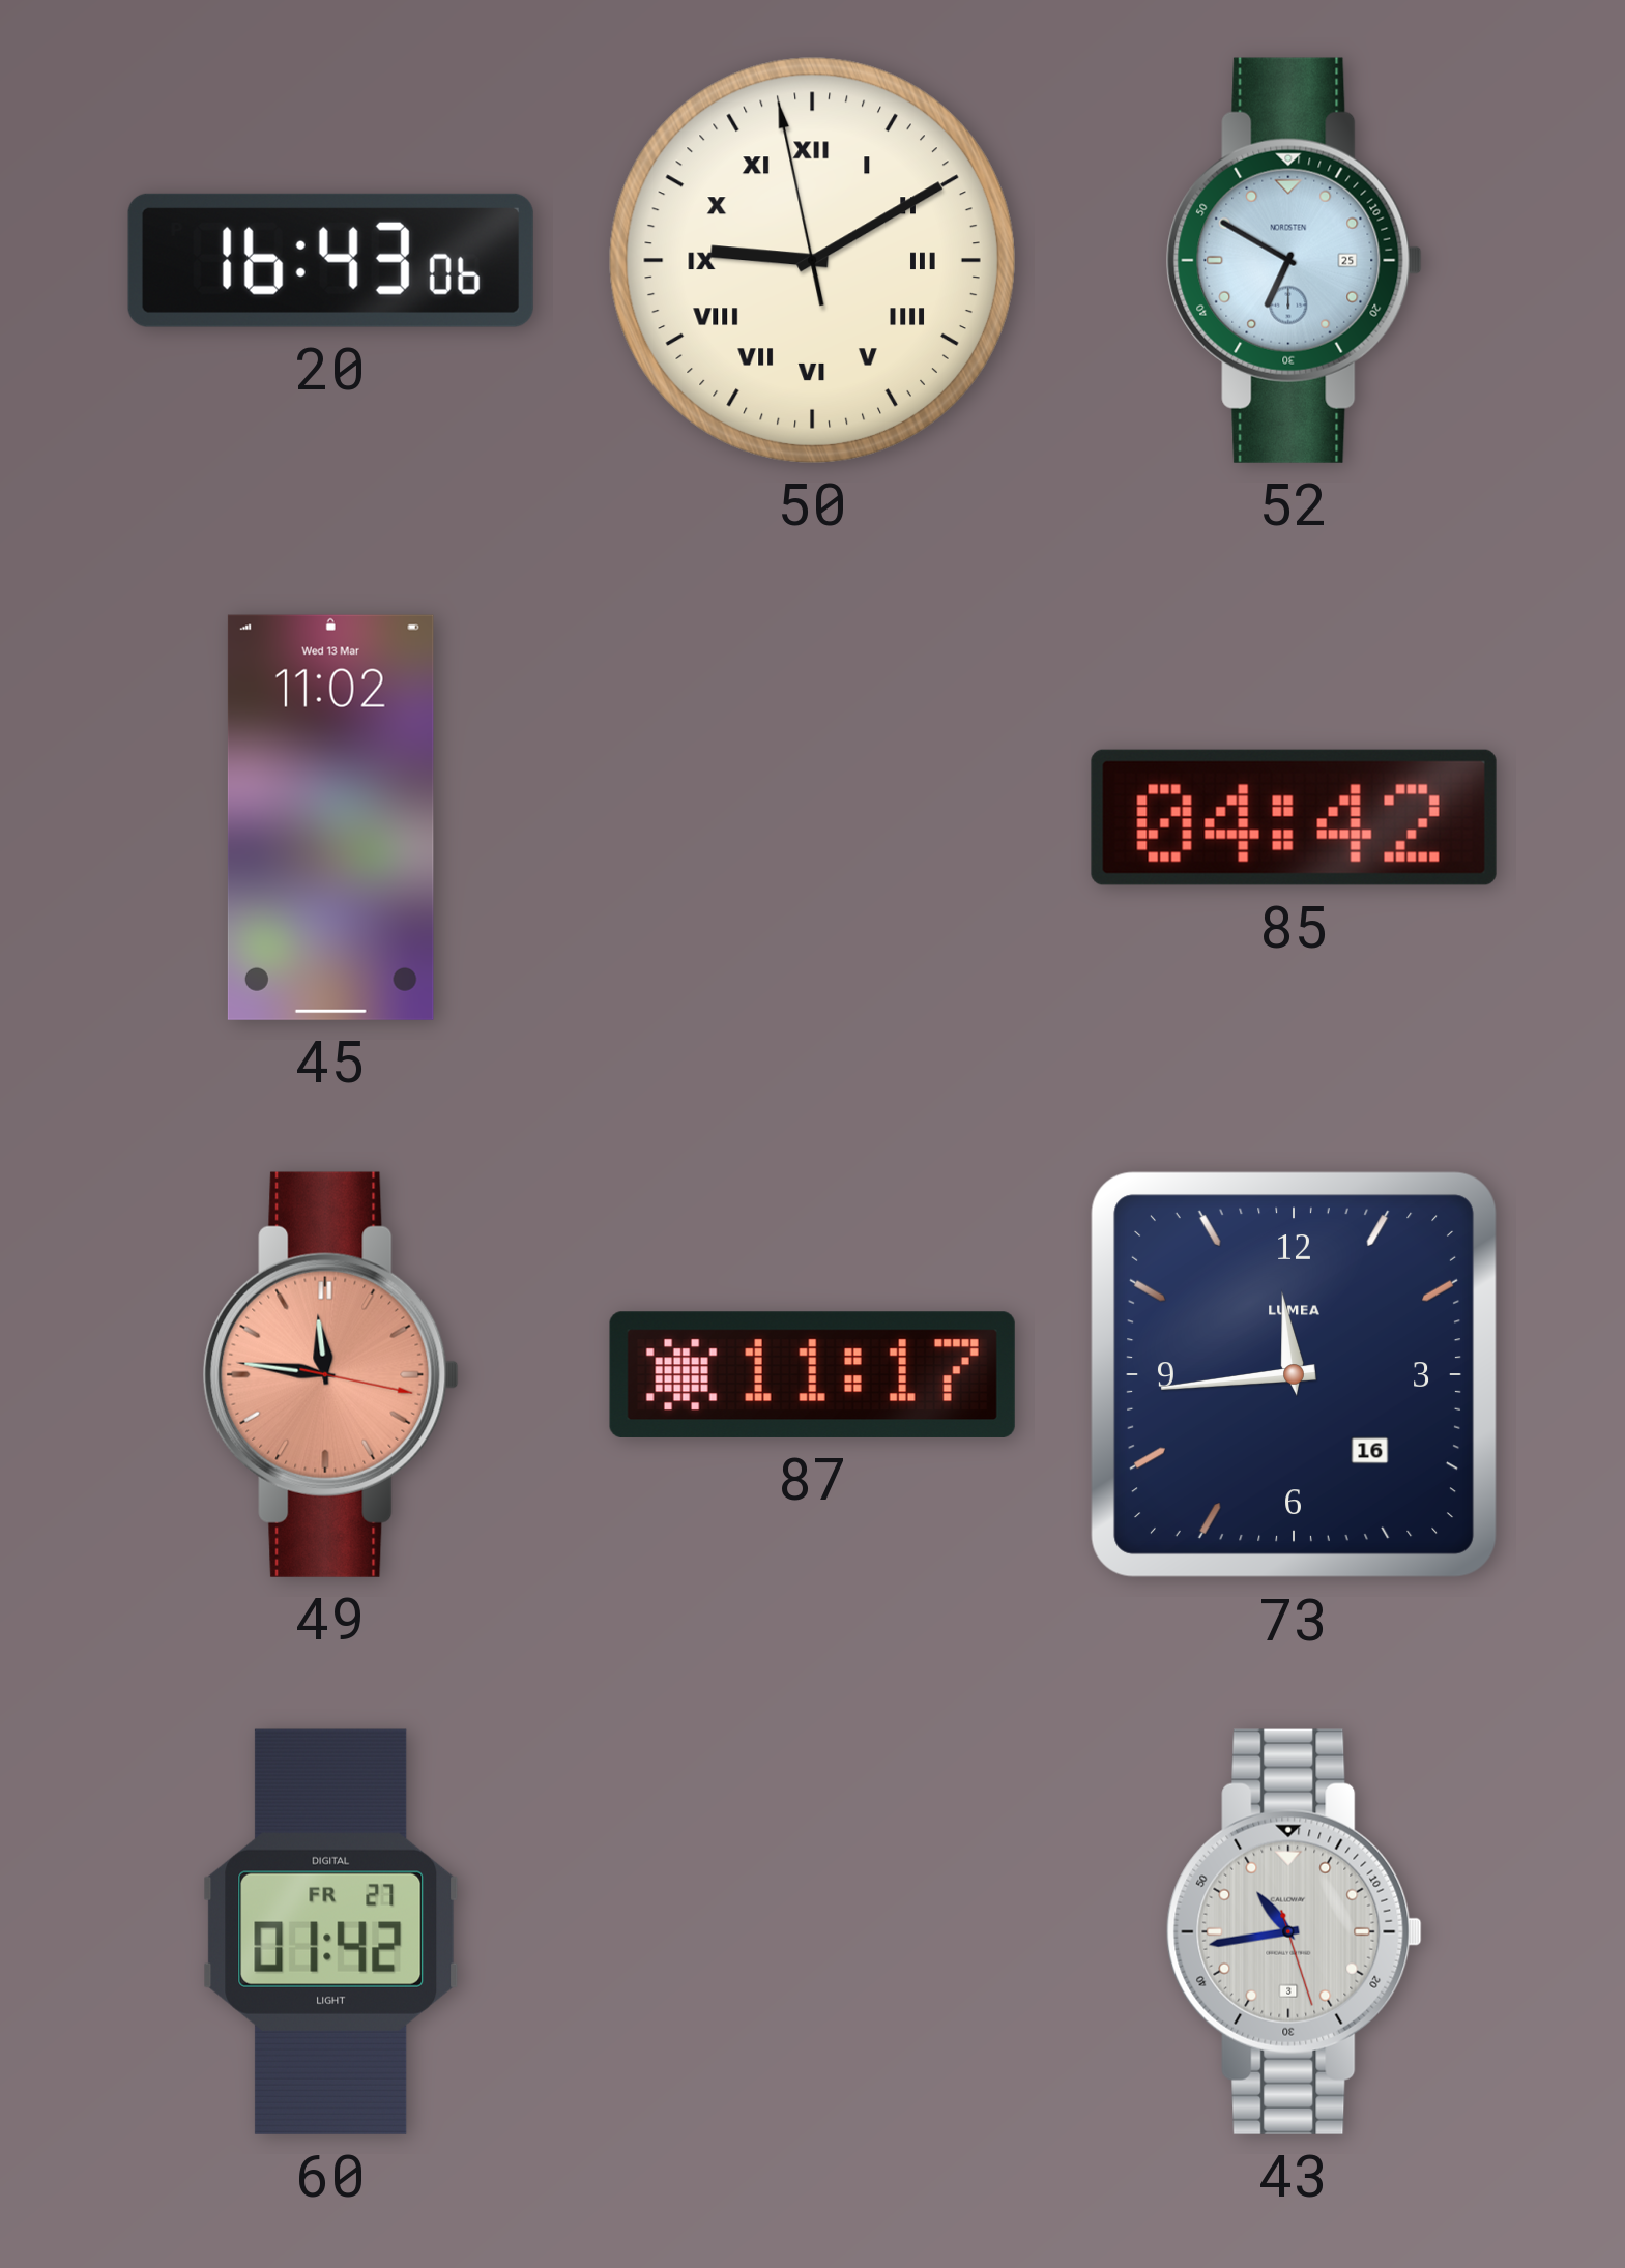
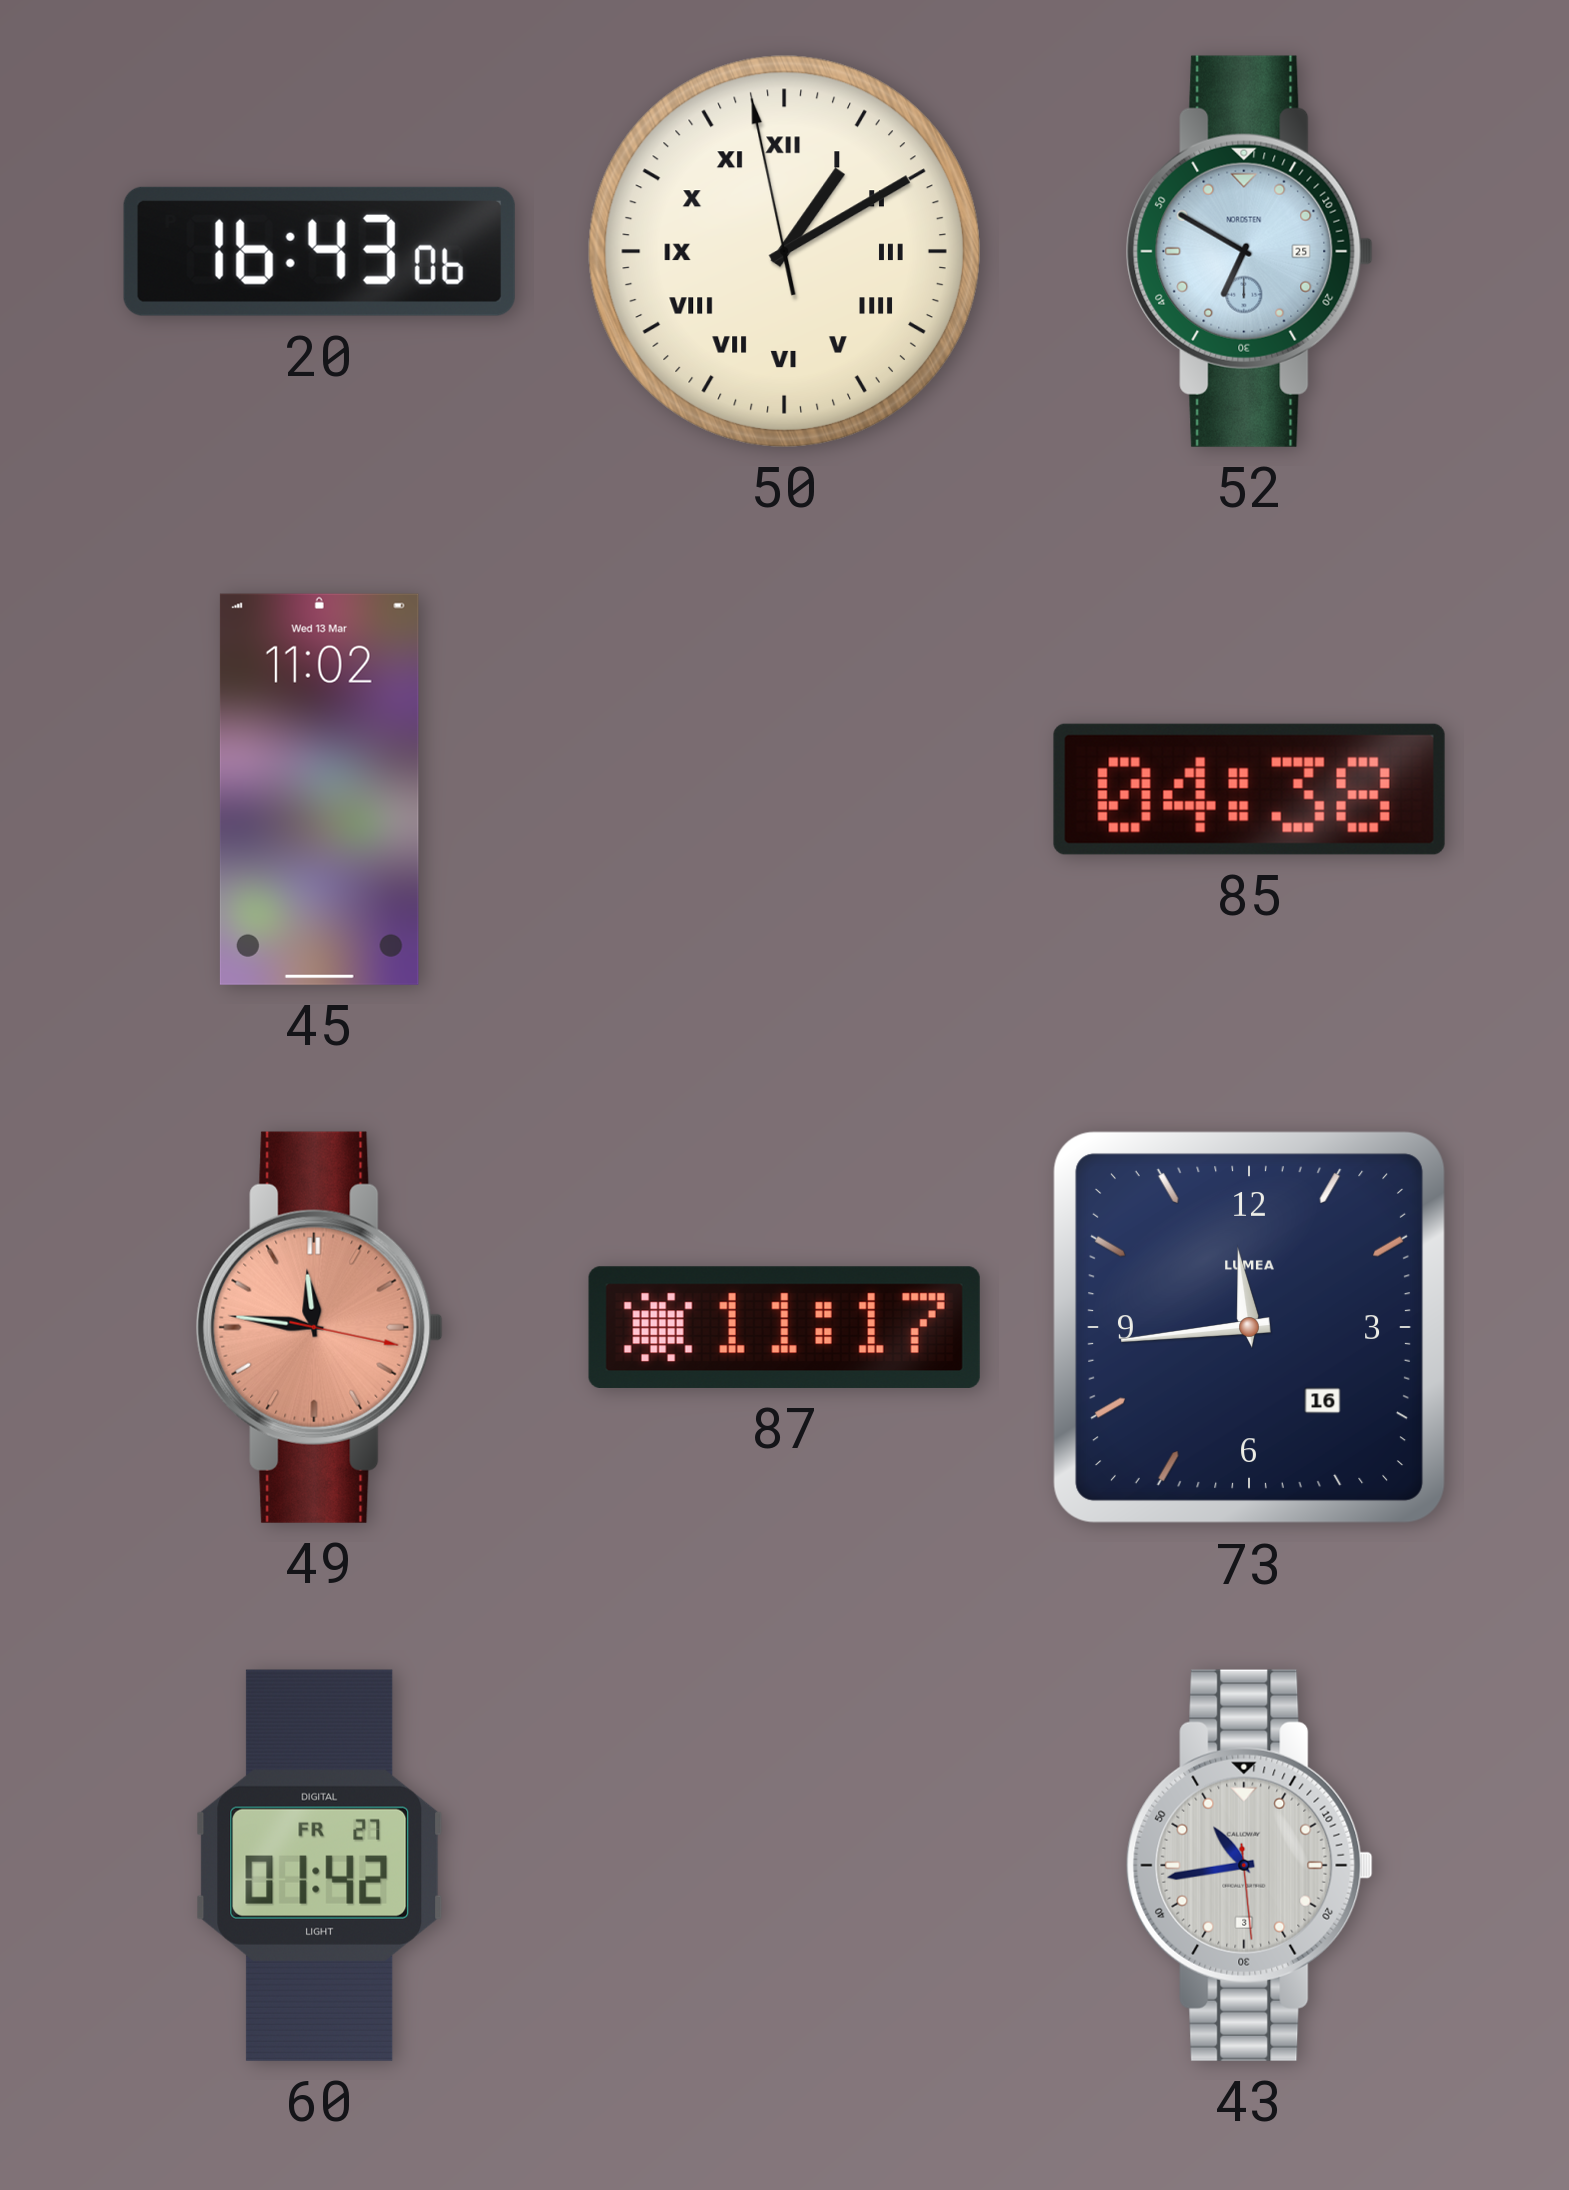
50: 9:09 -> 1:09 (784, 251)
85: 04:42 -> 04:38 (1249, 789)
43: 10:43:27 -> 10:43:29 (1249, 1865)
